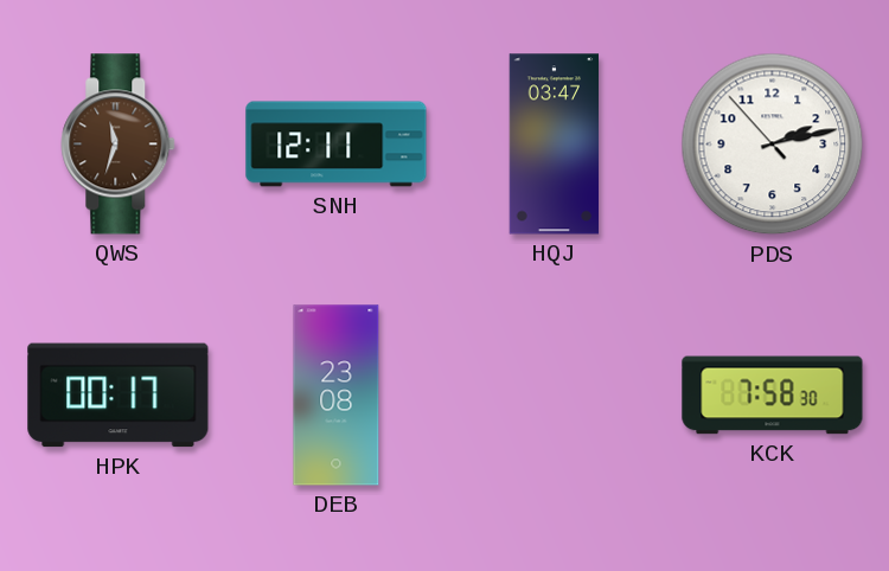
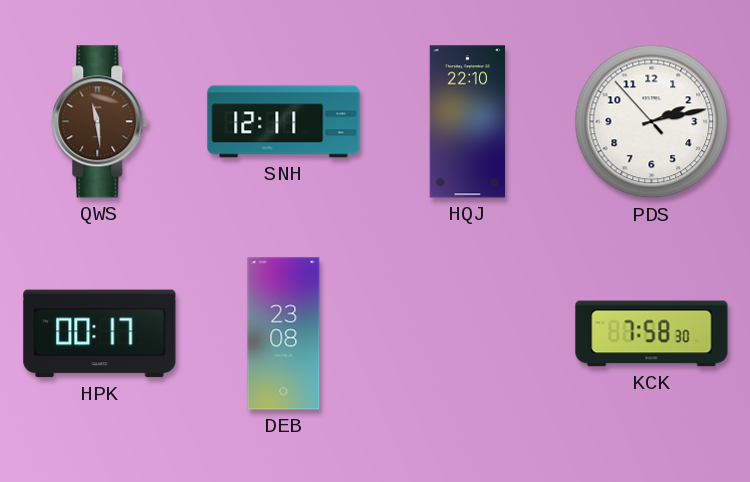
QWS: 11:33 -> 11:29 (100, 122)
HQJ: 03:47 -> 22:10 (468, 122)
